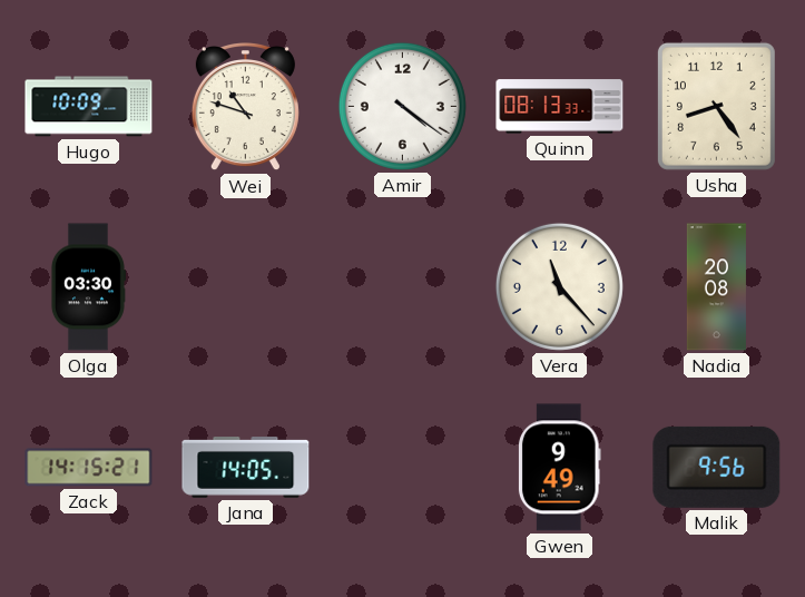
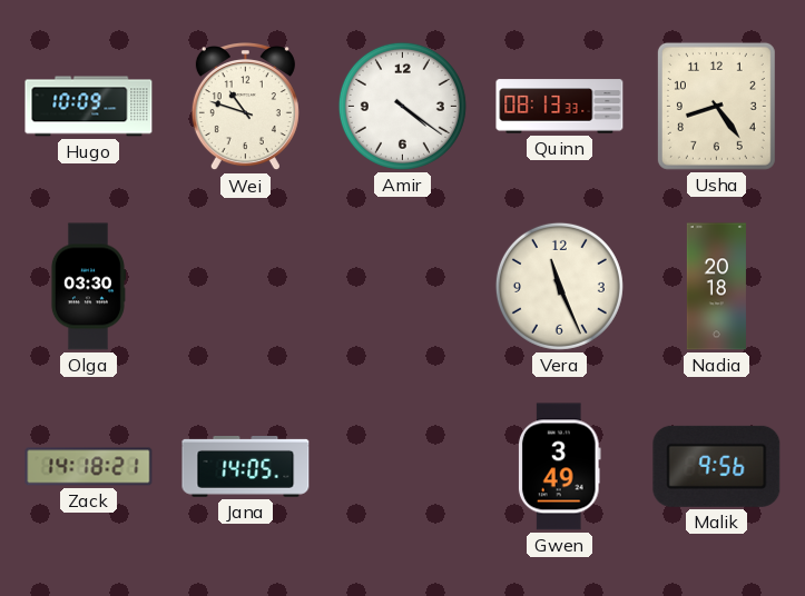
Vera: 11:23 -> 11:26 (559, 286)
Nadia: 20:08 -> 20:18 (716, 287)
Zack: 14:15 -> 14:18 (89, 467)
Gwen: 9:49 -> 3:49 (559, 467)
